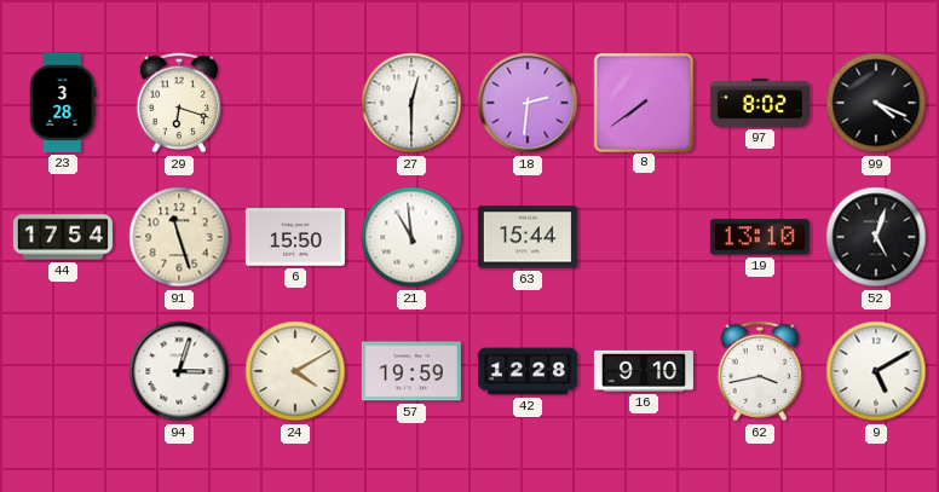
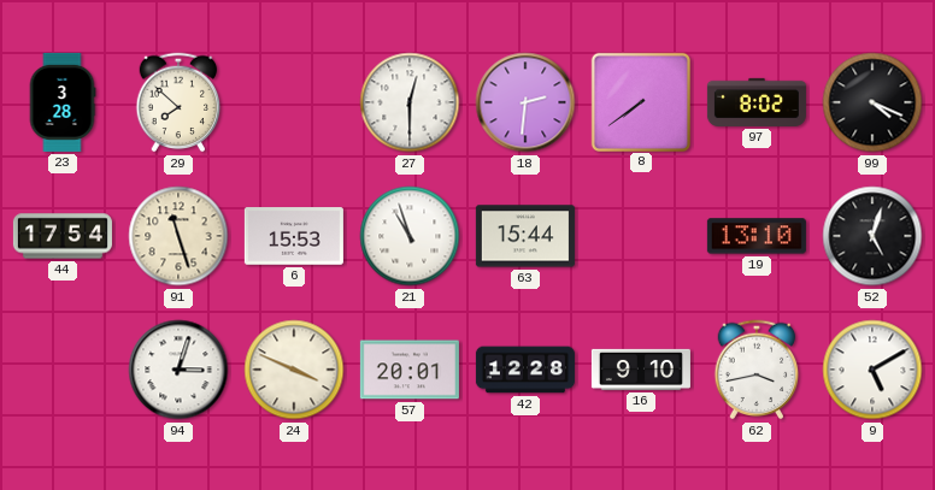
29: 6:18 -> 7:52 (178, 102)
6: 15:50 -> 15:53 (294, 236)
21: 10:59 -> 10:57 (410, 236)
24: 4:10 -> 3:49 (294, 370)
57: 19:59 -> 20:01 (410, 370)
